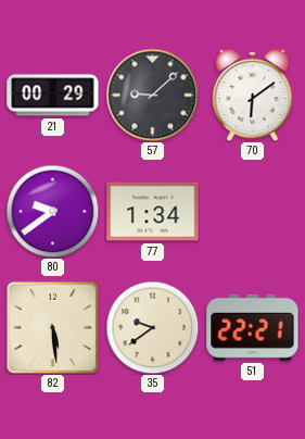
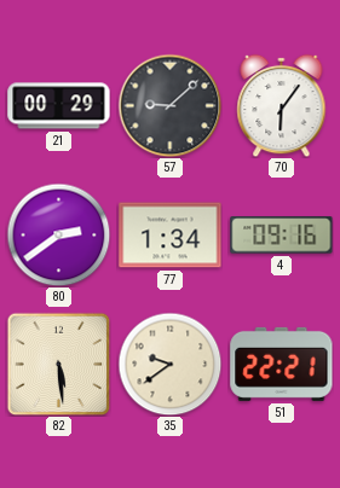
70: 6:09 -> 6:06 (282, 105)
80: 9:39 -> 2:39 (58, 234)
4: none -> 09:16 (282, 236)
